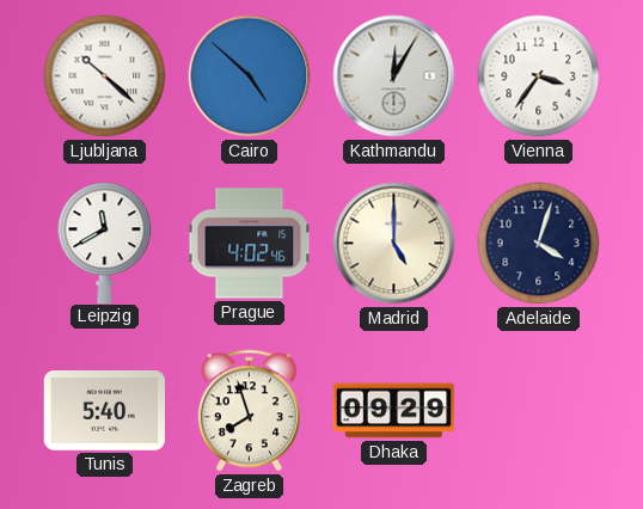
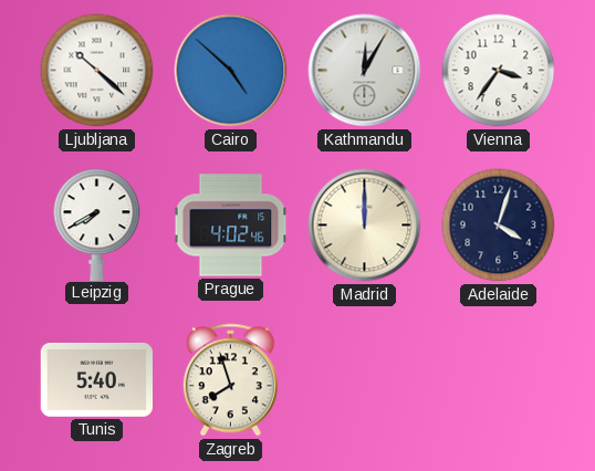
Leipzig: 11:40 -> 7:40 (97, 224)
Madrid: 5:00 -> 12:00 (365, 226)
Dhaka: 09:29 -> none (394, 411)
